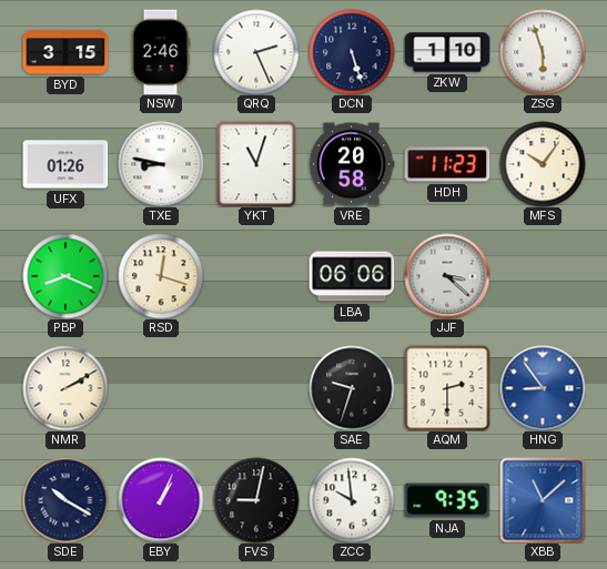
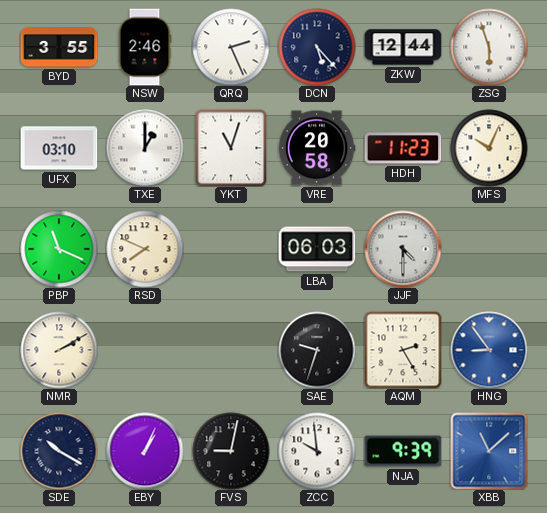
BYD: 3:15 -> 3:55 (59, 47)
DCN: 5:27 -> 5:23 (317, 47)
ZKW: 1:10 -> 12:44 (403, 47)
UFX: 01:26 -> 03:10 (59, 148)
TXE: 8:47 -> 1:00 (145, 148)
MFS: 10:06 -> 10:04 (489, 148)
PBP: 8:19 -> 11:19 (59, 249)
RSD: 12:18 -> 7:49 (145, 249)
LBA: 06:06 -> 06:03 (317, 249)
JJF: 3:22 -> 4:30 (403, 249)
AQM: 2:30 -> 2:25 (403, 350)
NJA: 9:35 -> 9:39 (403, 451)
